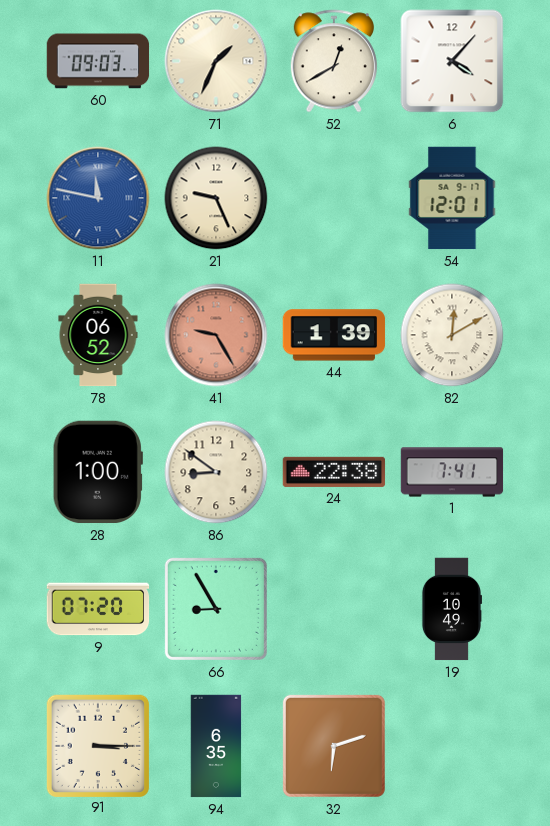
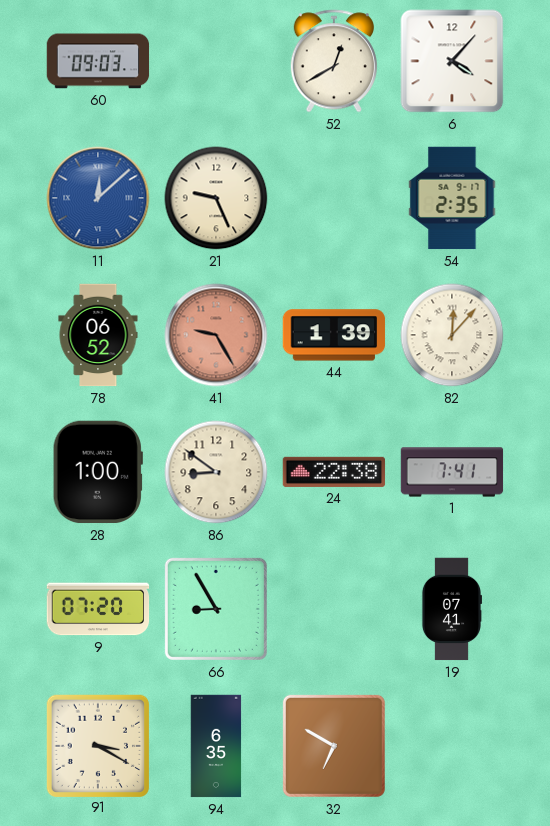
71: 1:34 -> none (216, 61)
11: 11:47 -> 12:08 (98, 198)
54: 12:01 -> 2:35 (452, 198)
82: 12:10 -> 12:07 (452, 335)
19: 10:49 -> 07:41 (451, 609)
91: 3:15 -> 3:20 (97, 745)
32: 6:12 -> 6:50 (334, 746)
